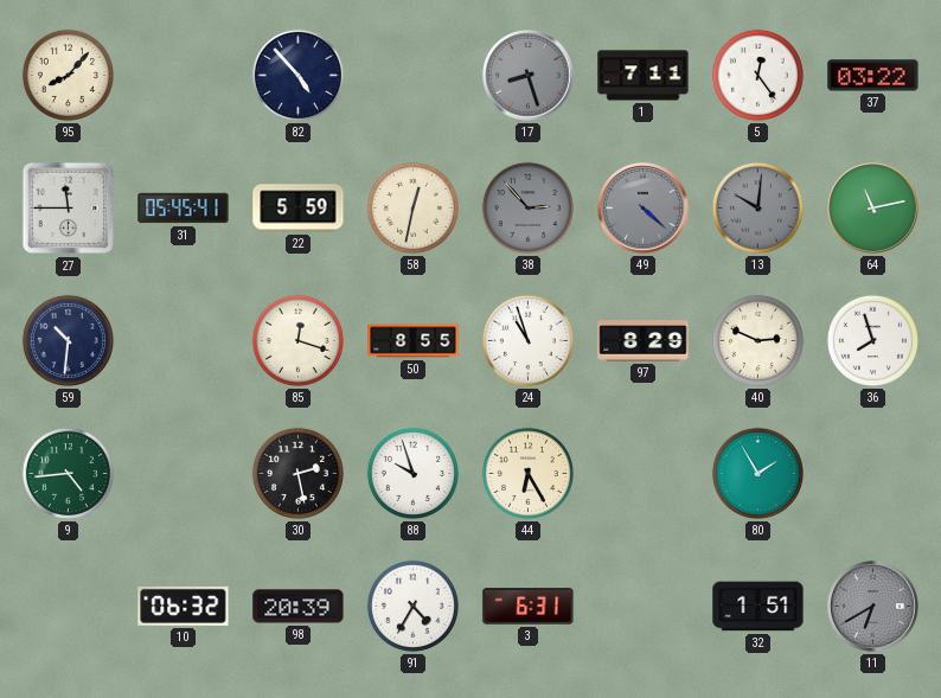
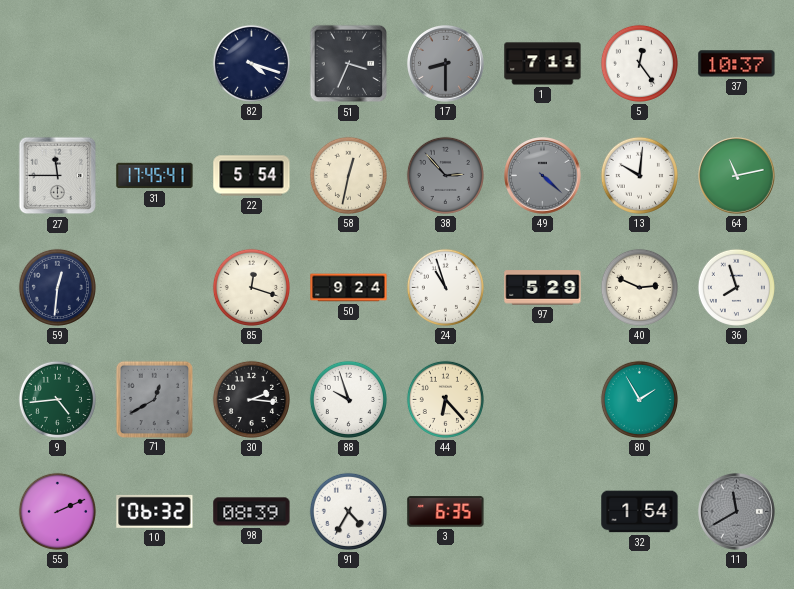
95: 8:07 -> none (68, 75)
82: 4:53 -> 4:18 (251, 63)
51: none -> 3:34 (349, 64)
17: 8:27 -> 8:30 (446, 64)
37: 03:22 -> 10:37 (737, 64)
31: 05:45 -> 17:45 (155, 176)
22: 5:59 -> 5:54 (252, 176)
13 dial: grey -> white (639, 175)
59: 10:31 -> 12:31 (57, 287)
50: 8:55 -> 9:24 (349, 288)
97: 8:29 -> 5:29 (543, 288)
71: none -> 12:40 (154, 399)
30: 2:28 -> 2:16 (251, 399)
44: 6:25 -> 6:23 (445, 399)
55: none -> 2:11 (57, 511)
98: 20:39 -> 08:39 (252, 512)
3: 6:31 -> 6:35 (446, 512)
32: 1:51 -> 1:54 (640, 512)
11: 6:40 -> 11:40 (737, 512)
